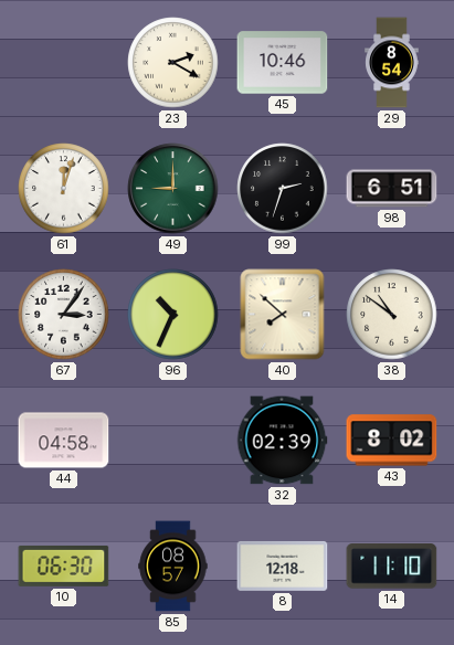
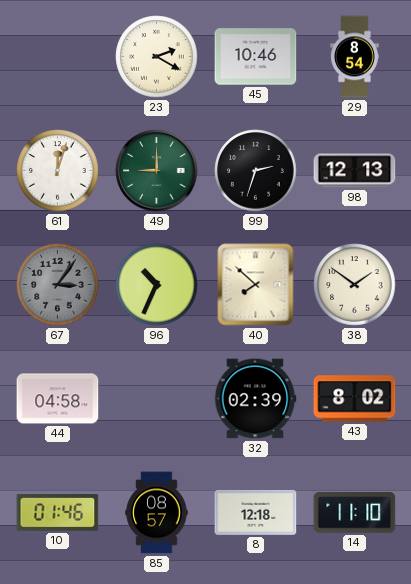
98: 6:51 -> 12:13 (355, 171)
67 dial: white -> grey (58, 285)
38: 10:51 -> 1:51 (355, 285)
10: 06:30 -> 01:46 (58, 512)
